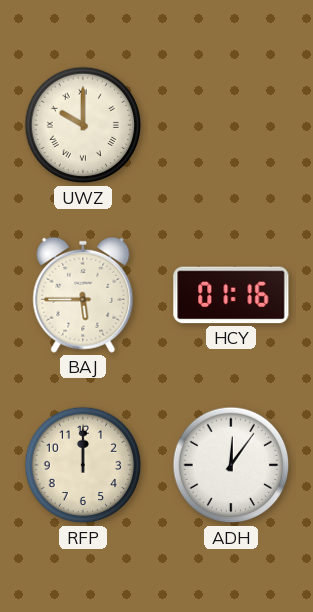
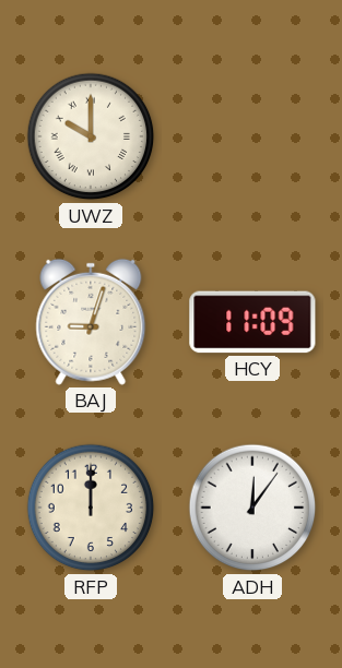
BAJ: 5:45 -> 9:03 (91, 322)
HCY: 01:16 -> 11:09 (252, 322)
